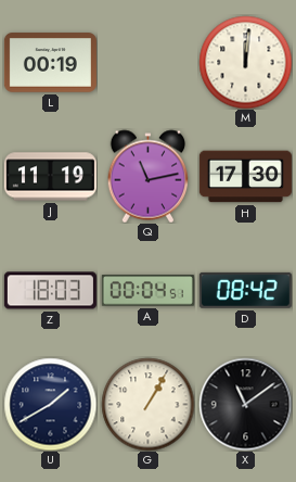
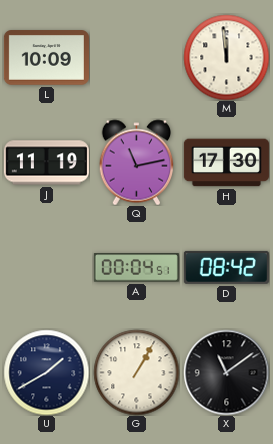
L: 00:19 -> 10:09 (46, 58)
M: 12:01 -> 11:59 (226, 57)
Z: 18:03 -> none (50, 291)
